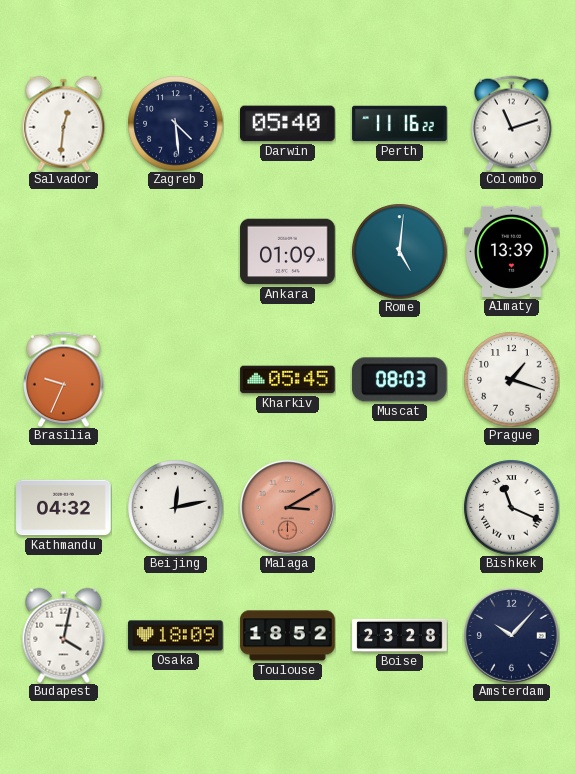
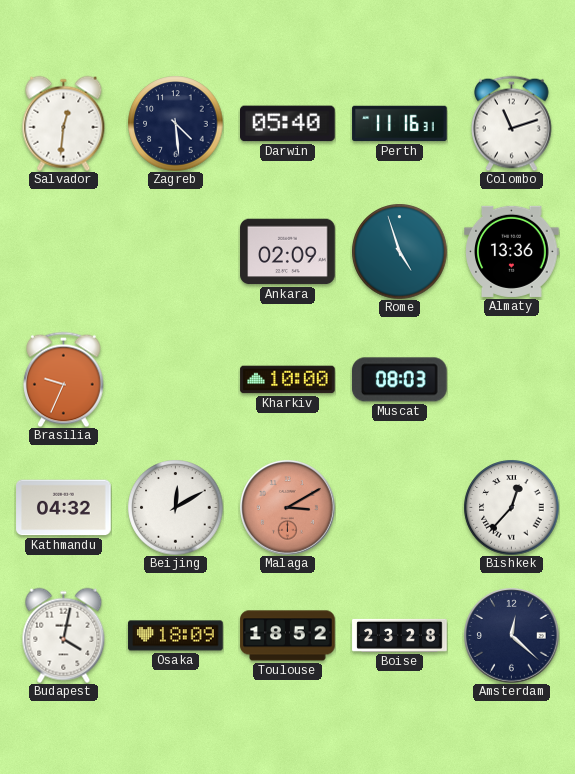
Perth: 11:16:22 -> 11:16:31 (400, 124)
Ankara: 01:09 -> 02:09 (288, 252)
Rome: 5:01 -> 4:57 (399, 251)
Almaty: 13:39 -> 13:36 (512, 251)
Kharkiv: 05:45 -> 10:00 (288, 380)
Prague: 1:18 -> none (511, 379)
Beijing: 12:13 -> 12:10 (175, 507)
Bishkek: 11:19 -> 12:37 (511, 507)
Amsterdam: 10:07 -> 12:22 (512, 636)
